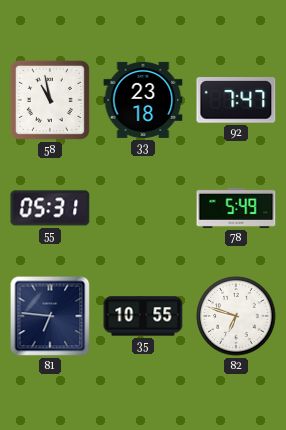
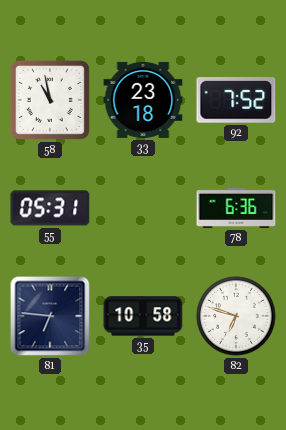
92: 7:47 -> 7:52 (236, 100)
78: 5:49 -> 6:36 (236, 208)
35: 10:55 -> 10:58 (143, 316)
